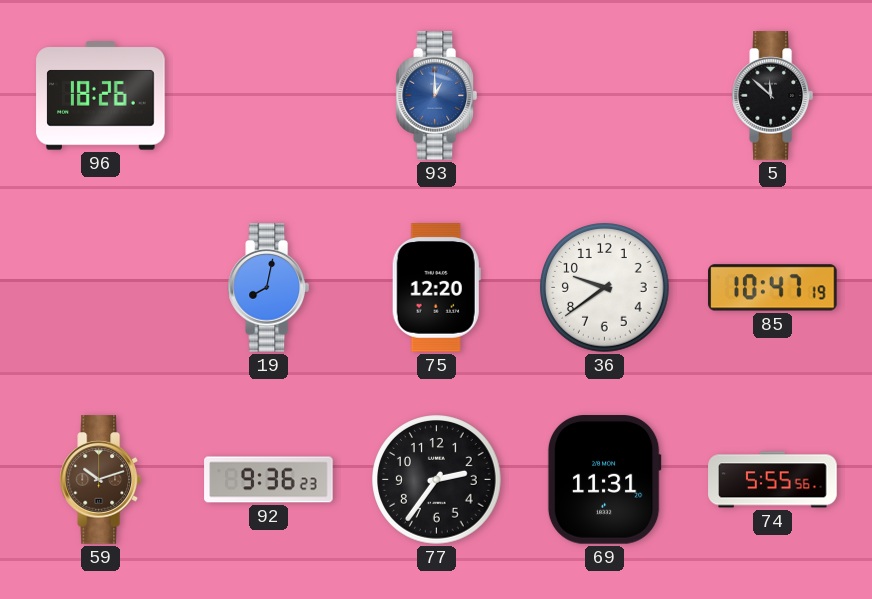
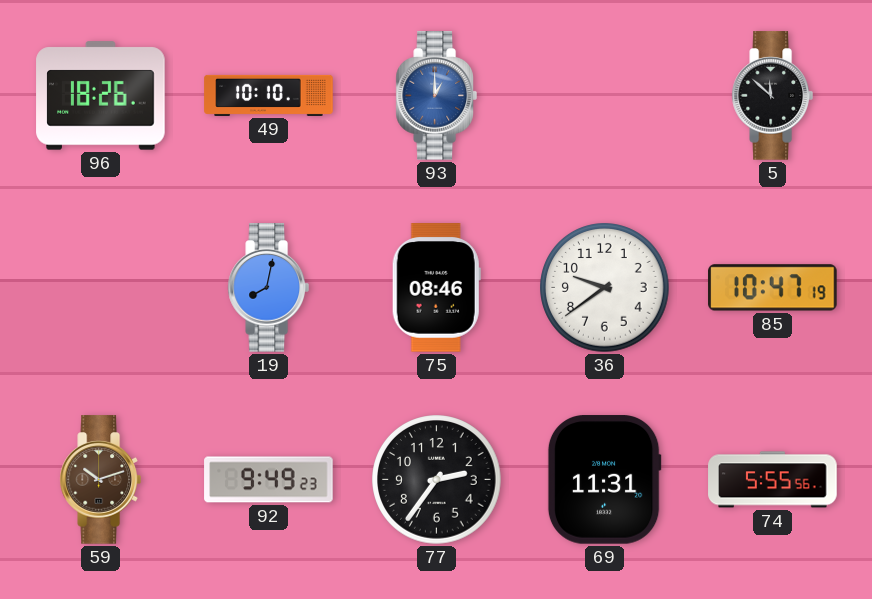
49: none -> 10:10 (269, 95)
75: 12:20 -> 08:46 (436, 288)
92: 9:36 -> 9:49 (269, 480)
